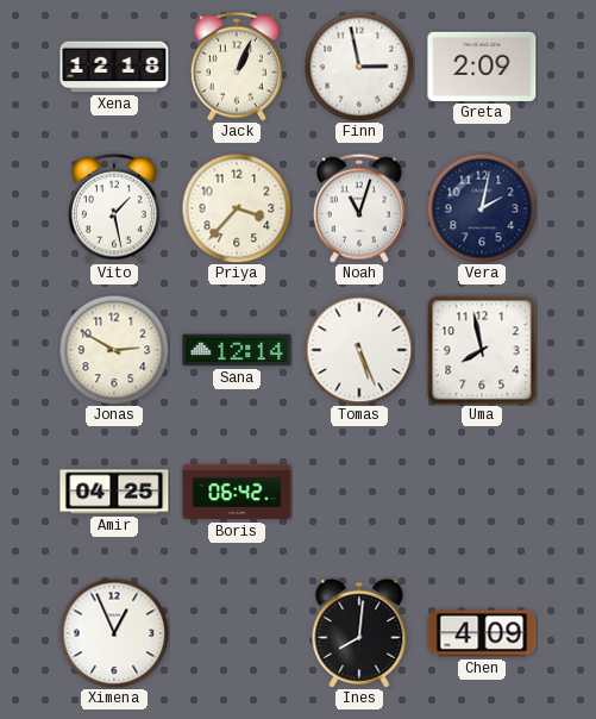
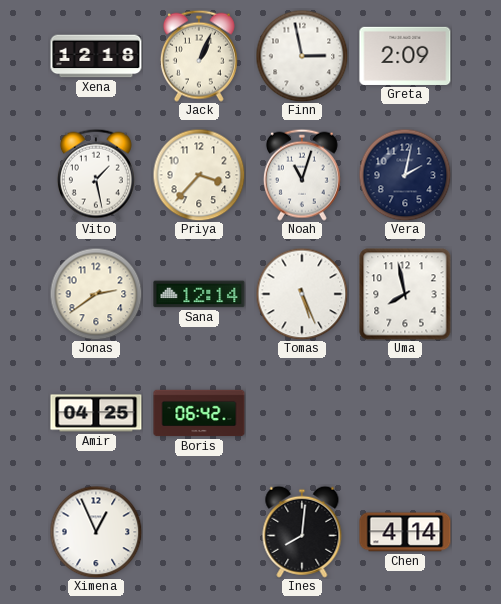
Jonas: 2:50 -> 2:39 (96, 294)
Chen: 4:09 -> 4:14 (405, 532)
